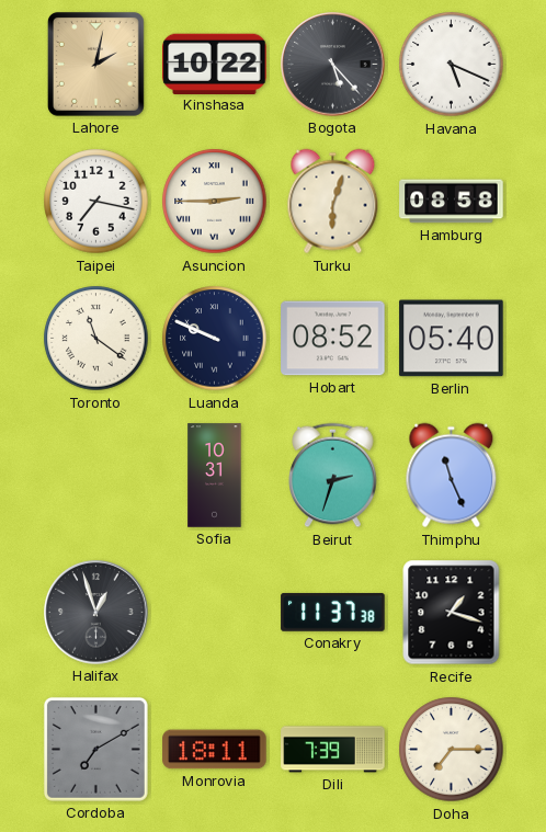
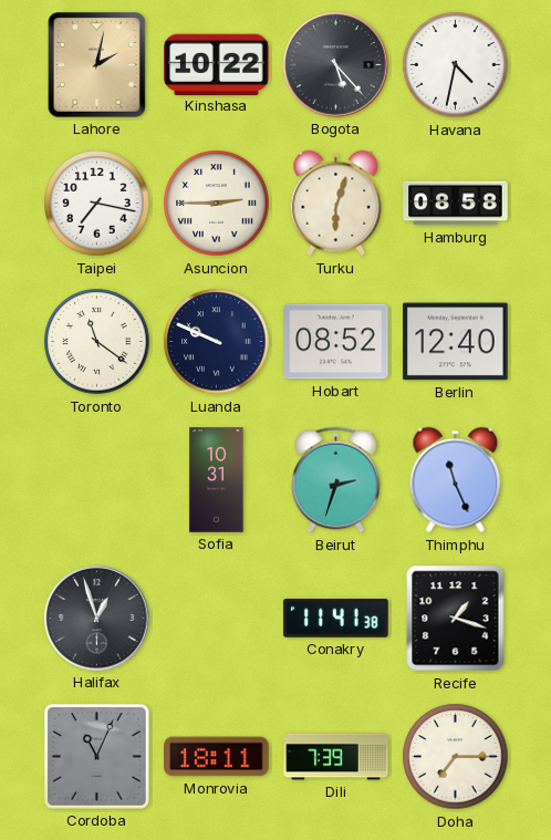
Havana: 5:19 -> 4:32 (456, 65)
Berlin: 05:40 -> 12:40 (456, 342)
Conakry: 11:37 -> 11:41 (336, 618)
Cordoba: 7:10 -> 11:04 (96, 756)
